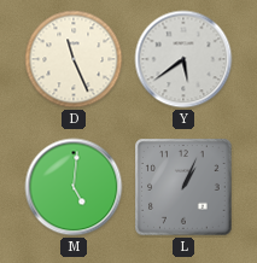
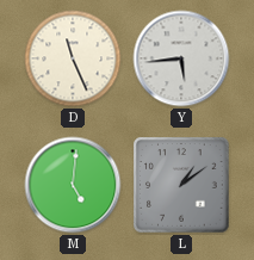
Y: 5:39 -> 5:44 (181, 58)
L: 1:04 -> 1:09 (181, 185)
